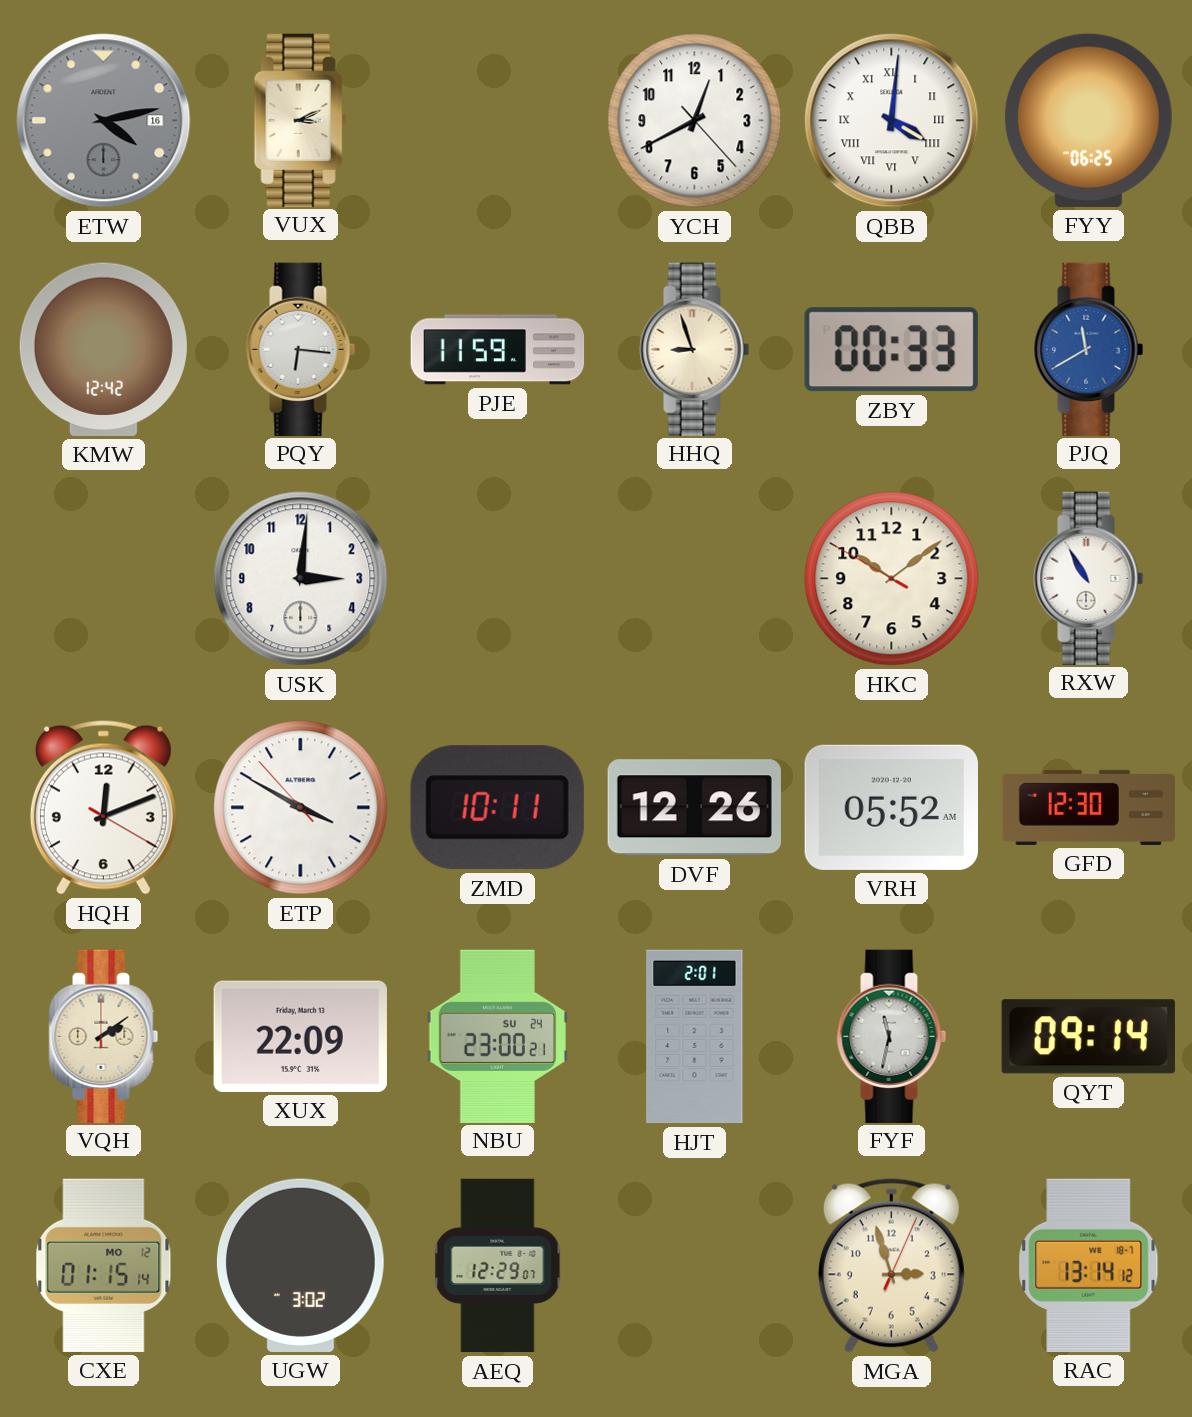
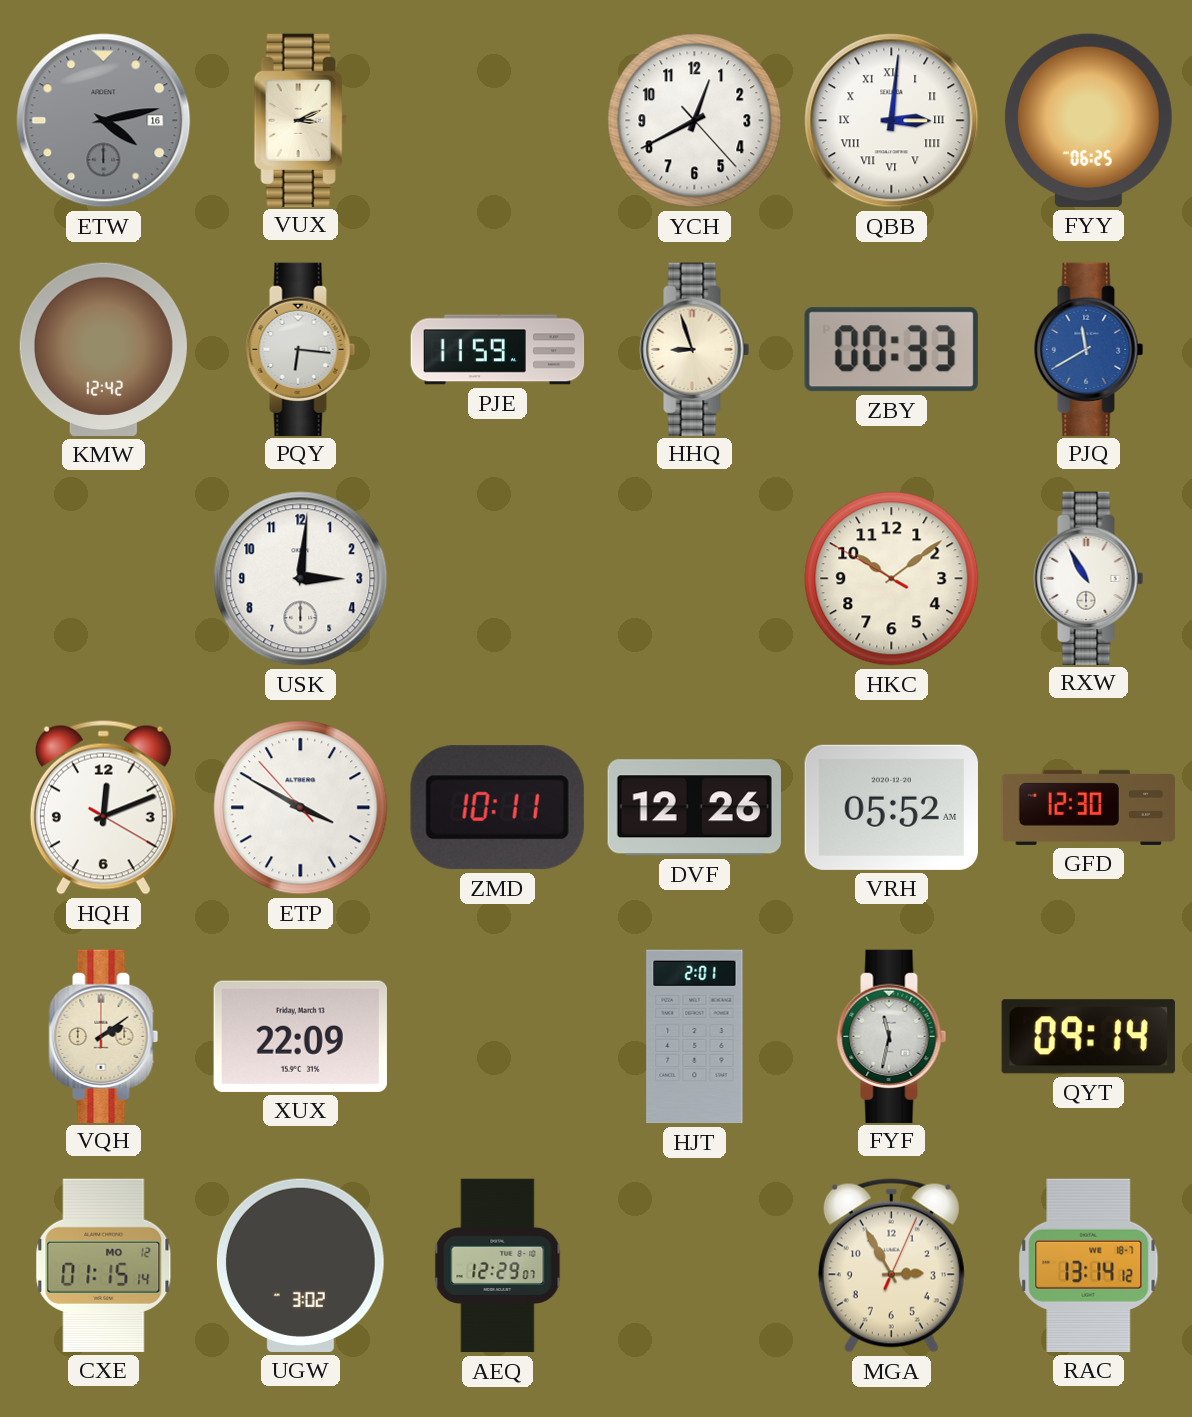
QBB: 4:01 -> 3:01 (892, 121)
NBU: 23:00 -> none (497, 1036)
MGA: 2:57 -> 2:55 (891, 1266)
